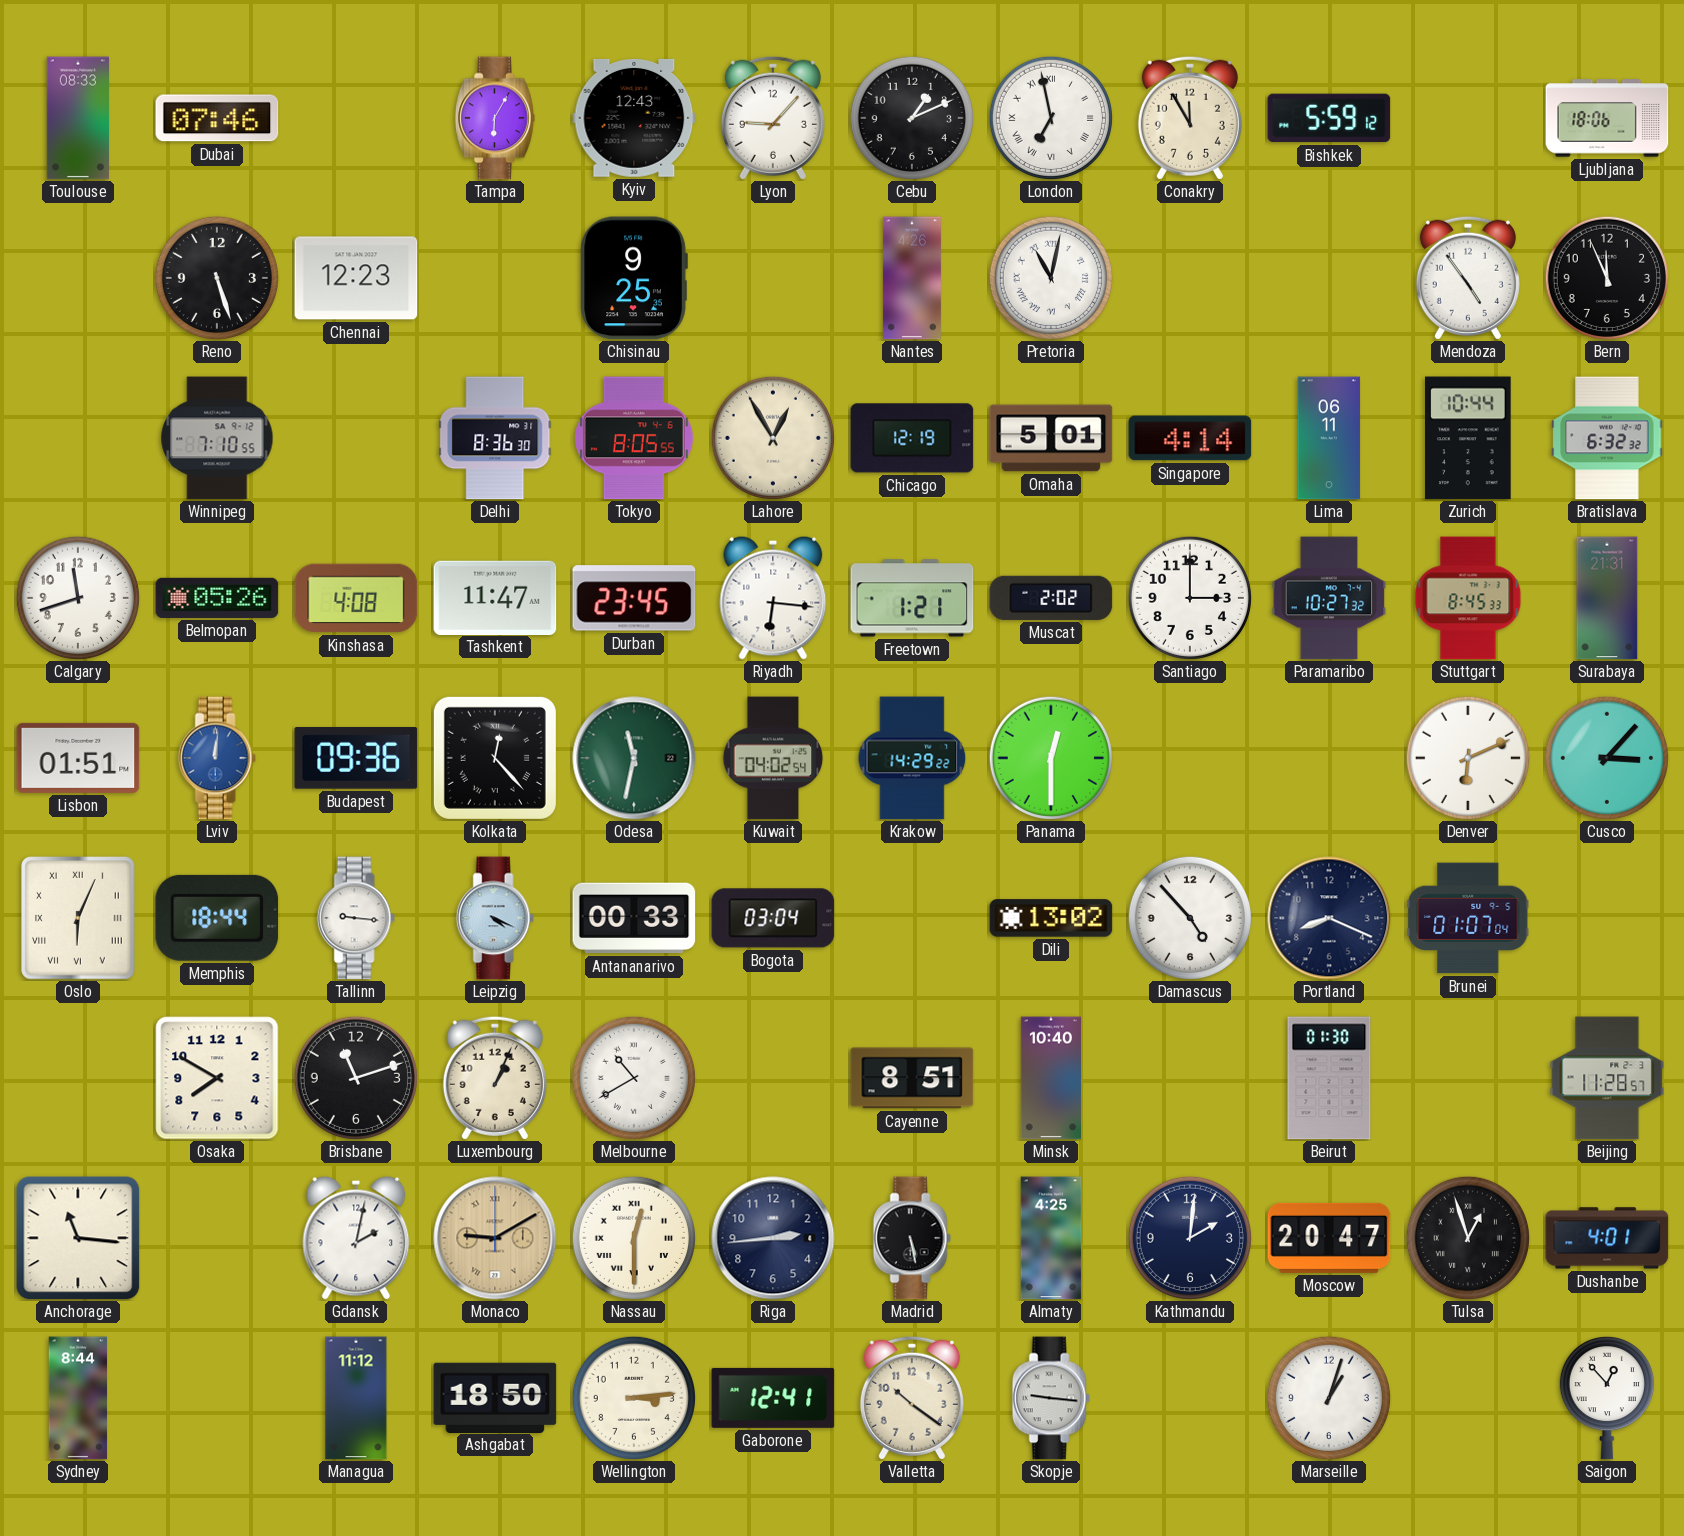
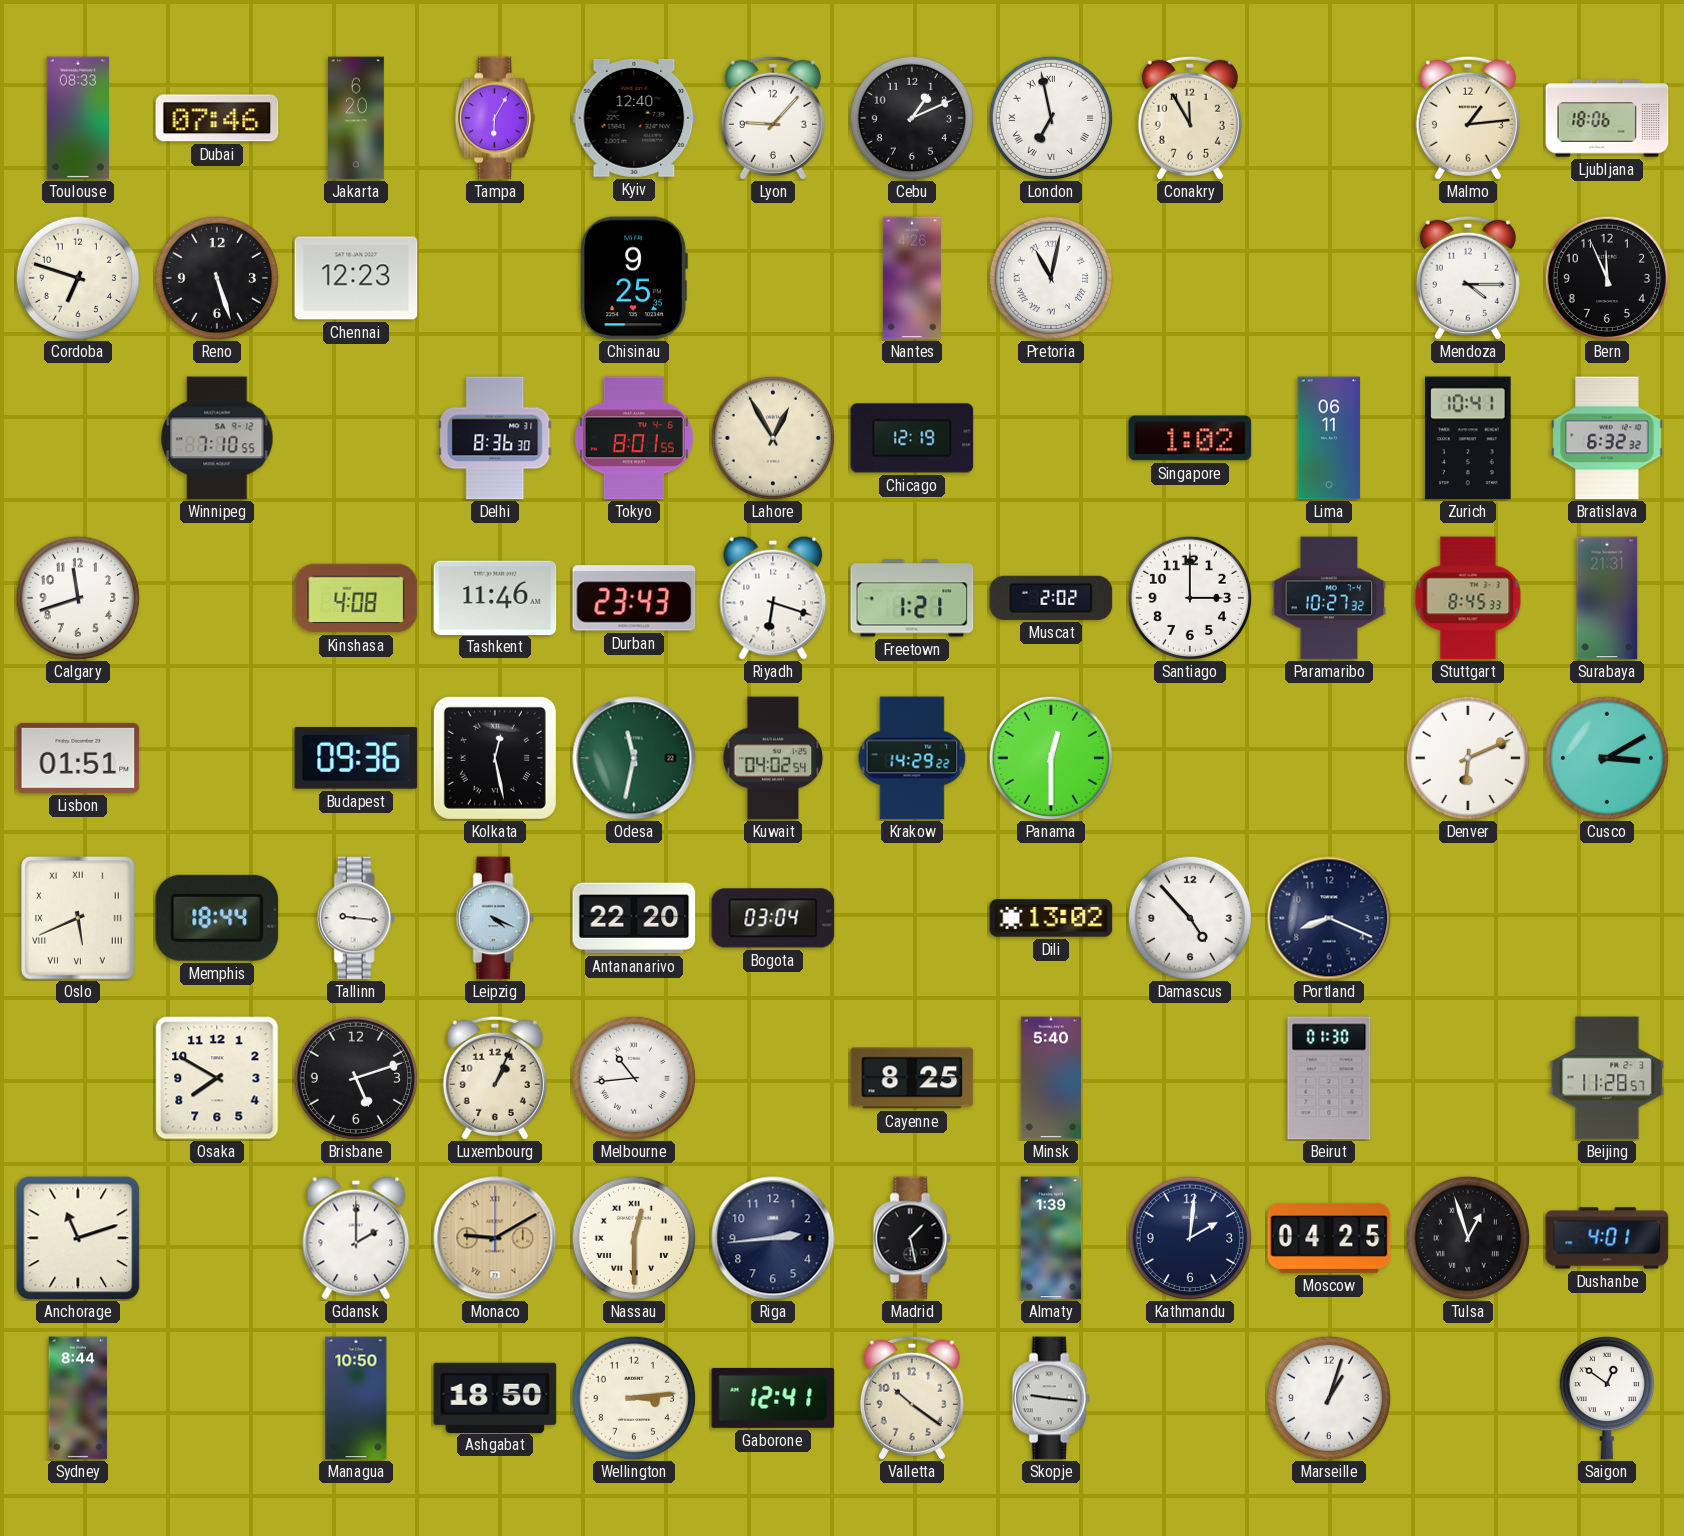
Jakarta: none -> 6:20 (357, 118)
Kyiv: 12:43 -> 12:40 (634, 118)
Bishkek: 5:59 -> none (1329, 118)
Malmo: none -> 1:14 (1468, 118)
Cordoba: none -> 6:48 (78, 278)
Mendoza: 4:54 -> 4:15 (1468, 278)
Tokyo: 8:05 -> 8:01 (634, 438)
Omaha: 5:01 -> none (1051, 438)
Singapore: 4:14 -> 1:02 (1190, 438)
Zurich: 10:44 -> 10:41 (1468, 438)
Belmopan: 05:26 -> none (217, 598)
Tashkent: 11:47 -> 11:46 (495, 597)
Durban: 23:45 -> 23:43 (634, 598)
Riyadh: 6:16 -> 6:18 (773, 598)
Lviv: 12:01 -> none (217, 758)
Kolkata: 12:23 -> 12:28 (495, 758)
Cusco: 3:07 -> 3:10 (1607, 758)
Oslo: 6:04 -> 5:41 (79, 919)
Antananarivo: 00:33 -> 22:20 (634, 918)
Brunei: 01:07 -> none (1468, 918)
Brisbane: 11:12 -> 5:12 (356, 1078)
Melbourne: 10:40 -> 10:44 (634, 1078)
Cayenne: 8:51 -> 8:25 (912, 1078)
Minsk: 10:40 -> 5:40 (1050, 1078)
Anchorage: 11:16 -> 11:12 (78, 1238)
Gdansk: 2:02 -> 2:00 (356, 1238)
Madrid: 5:28 -> 1:28 (912, 1238)
Almaty: 4:25 -> 1:39 (1051, 1238)
Moscow: 20:47 -> 04:25 (1329, 1238)
Managua: 11:12 -> 10:50 (356, 1398)
Saigon: 12:53 -> 12:51 (1607, 1398)
